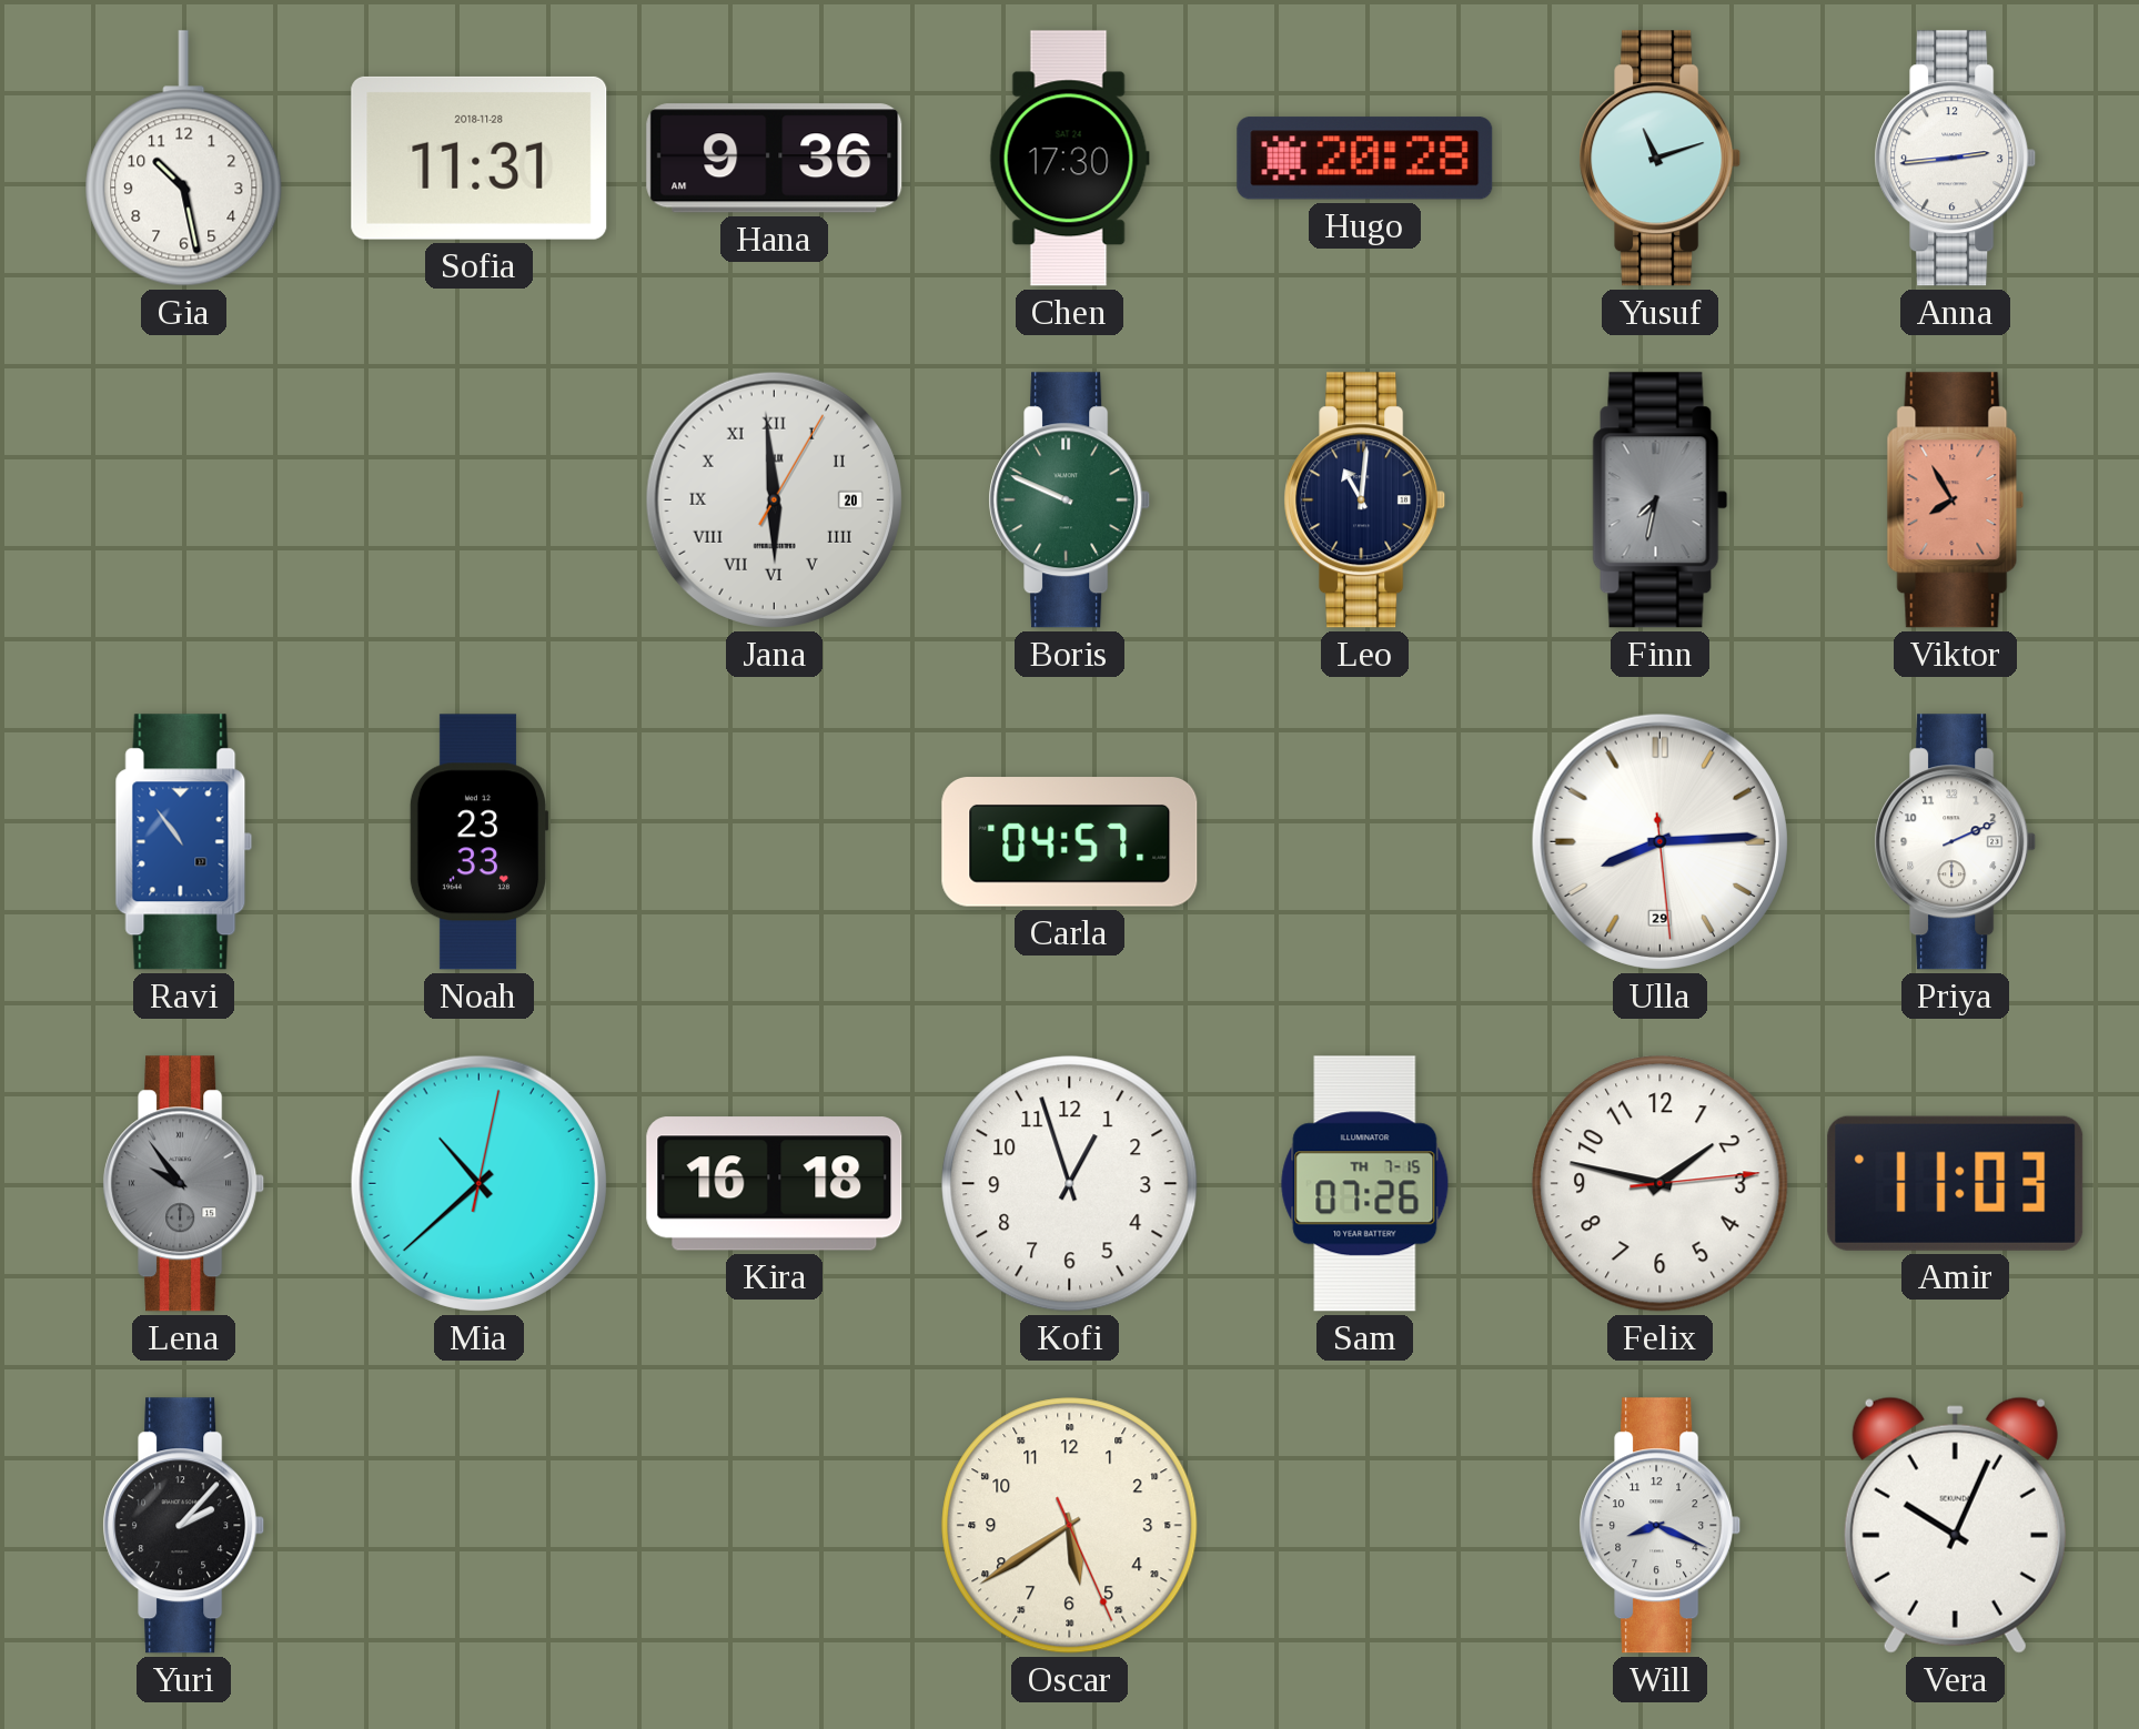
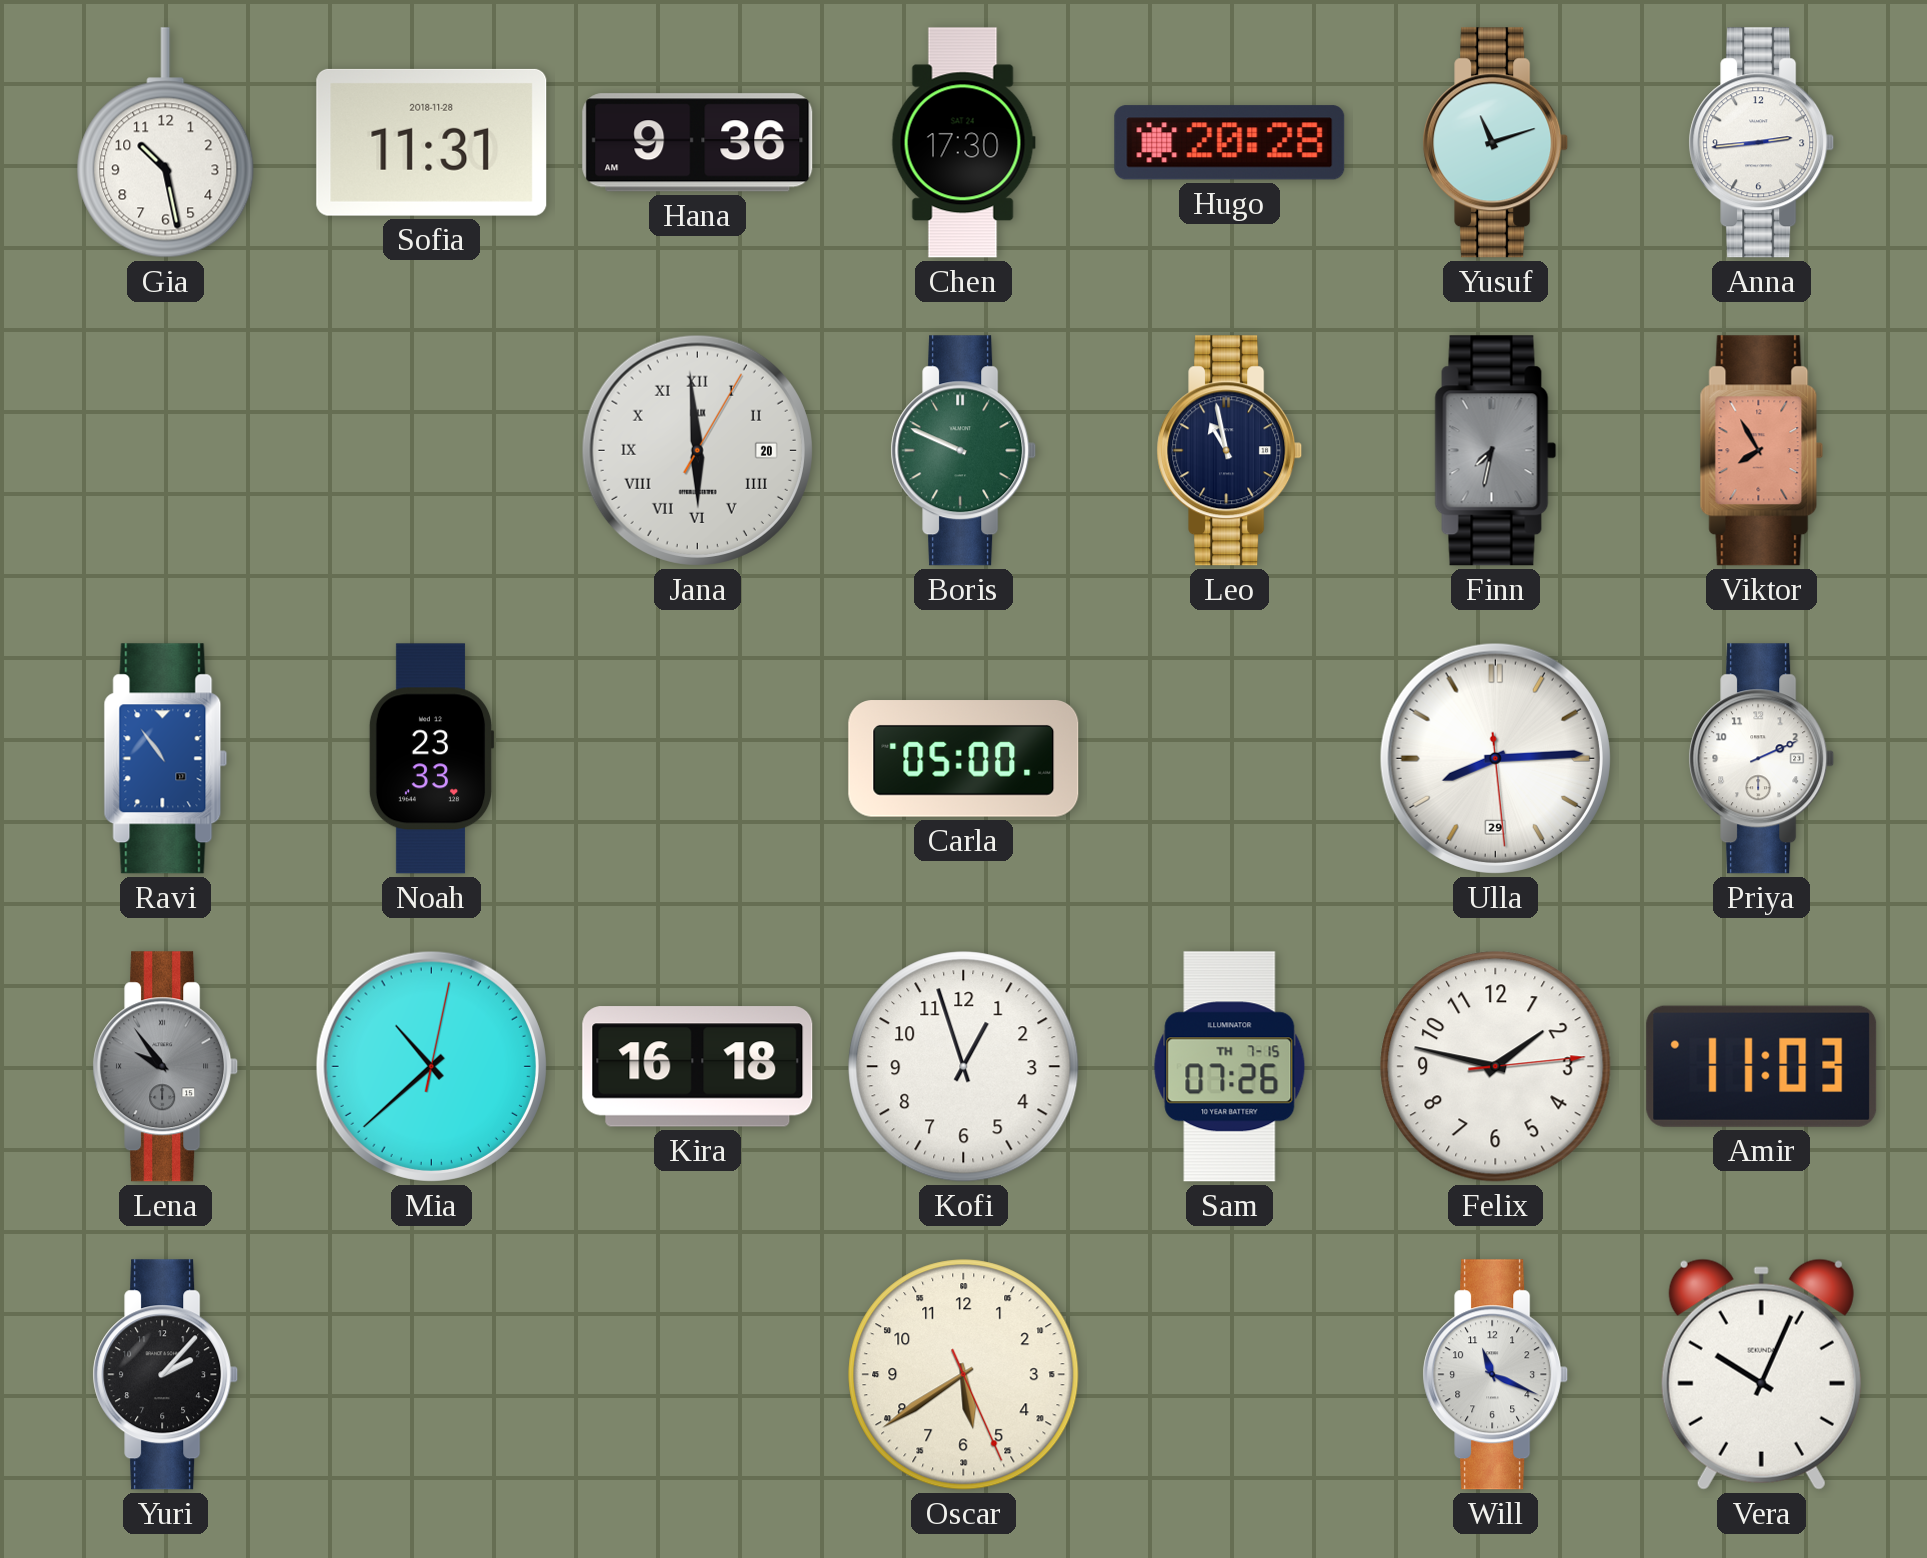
Leo: 11:01 -> 10:58 (1230, 451)
Carla: 04:57 -> 05:00 (964, 759)
Will: 8:19 -> 11:19 (1496, 1375)
